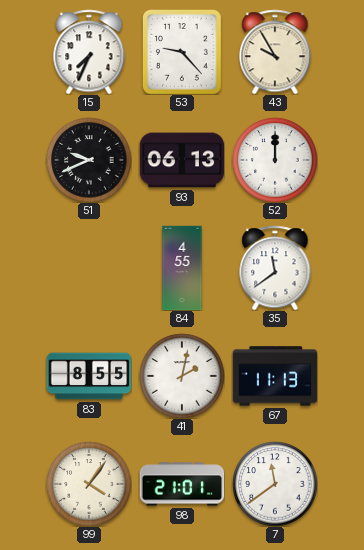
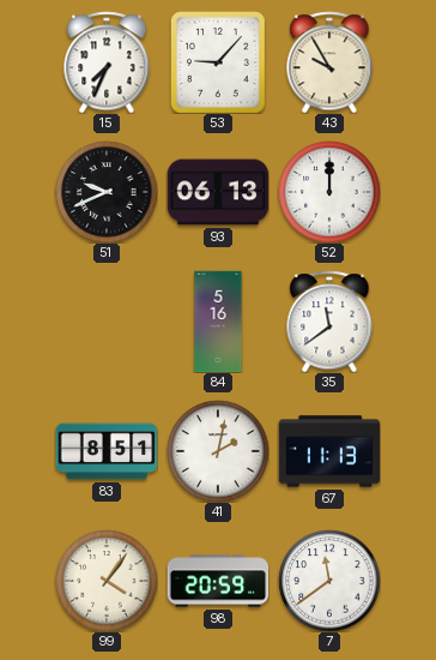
53: 9:23 -> 9:07 (218, 62)
84: 4:55 -> 5:16 (218, 322)
83: 8:55 -> 8:51 (107, 451)
98: 21:01 -> 20:59 (218, 581)
